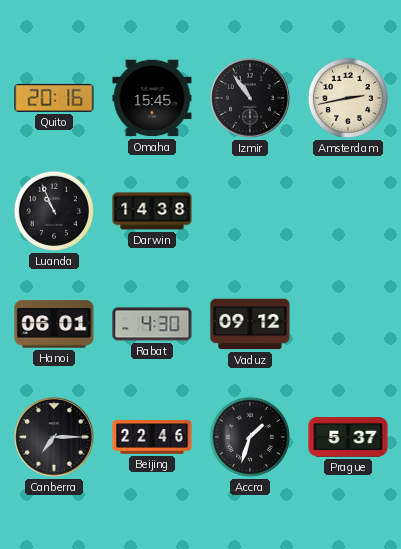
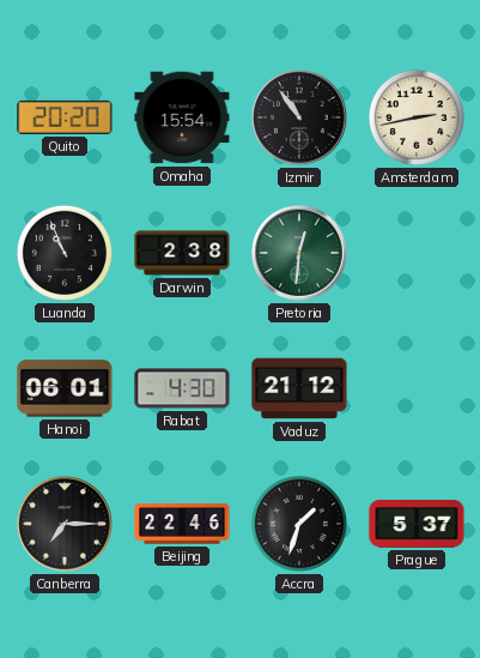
Quito: 20:16 -> 20:20 (65, 117)
Omaha: 15:45 -> 15:54 (182, 117)
Darwin: 14:38 -> 2:38 (182, 253)
Pretoria: none -> 12:31 (300, 254)
Vaduz: 09:12 -> 21:12 (299, 388)
